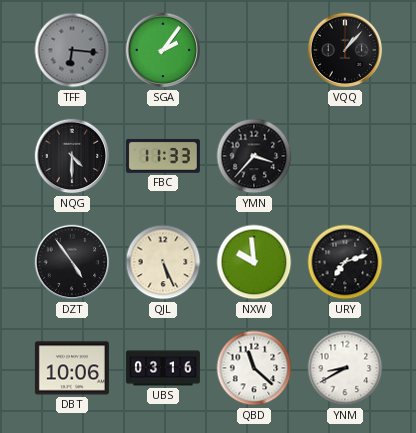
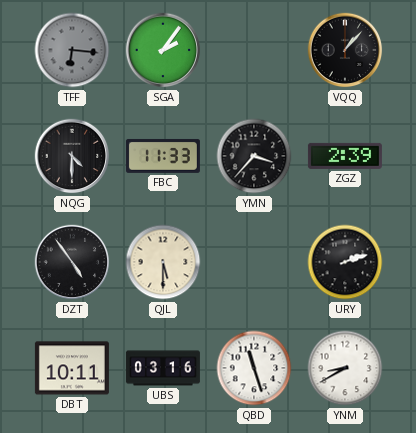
ZGZ: none -> 2:39 (345, 156)
QJL: 5:26 -> 5:30 (163, 262)
NXW: 9:59 -> none (254, 262)
URY: 7:12 -> 2:12 (345, 262)
DBT: 10:06 -> 10:11 (72, 368)
QBD: 11:22 -> 11:27 (254, 368)
